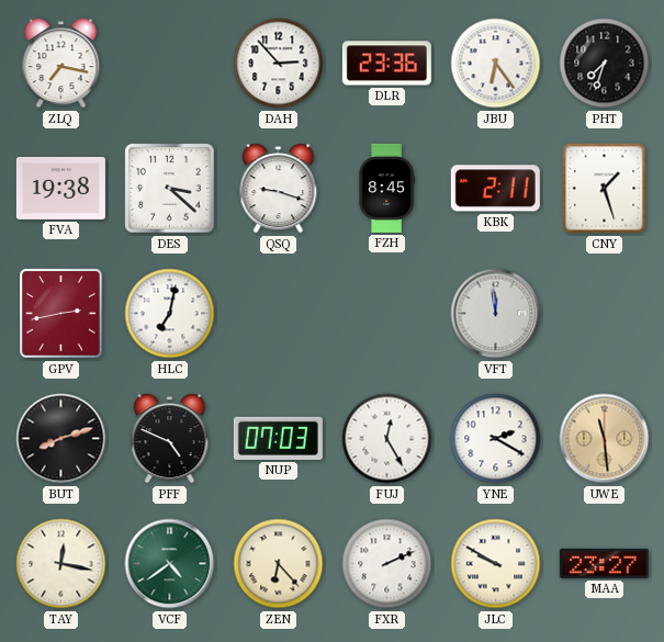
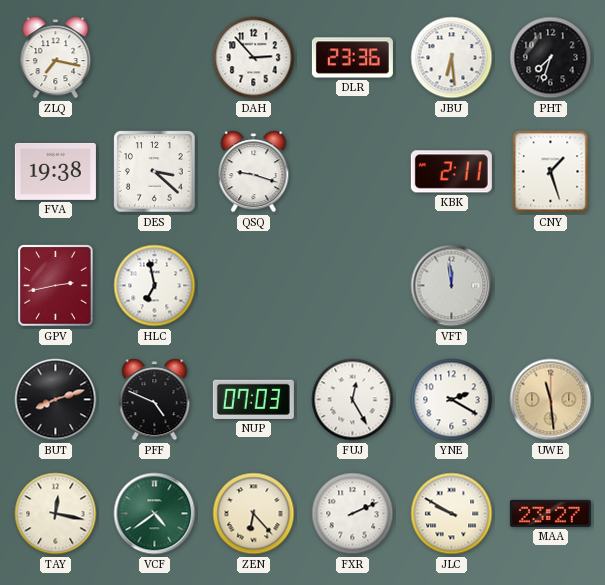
JBU: 6:24 -> 6:29 (452, 58)
FZH: 8:45 -> none (386, 188)
HLC: 7:02 -> 6:58 (155, 286)
